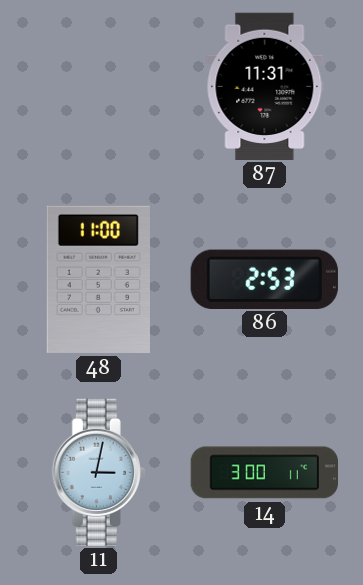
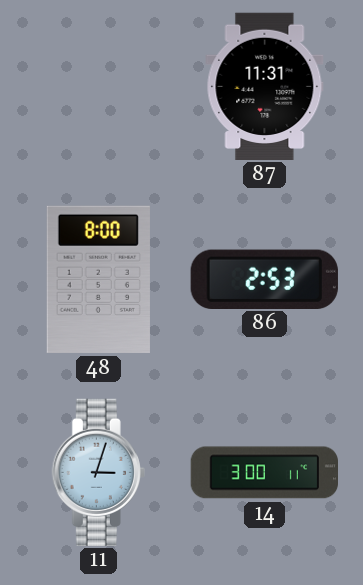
48: 11:00 -> 8:00 (98, 279)
11: 3:02 -> 3:03 (98, 472)
